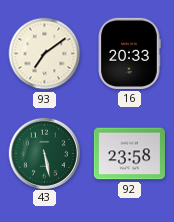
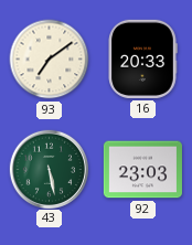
92: 23:58 -> 23:03 (142, 170)
